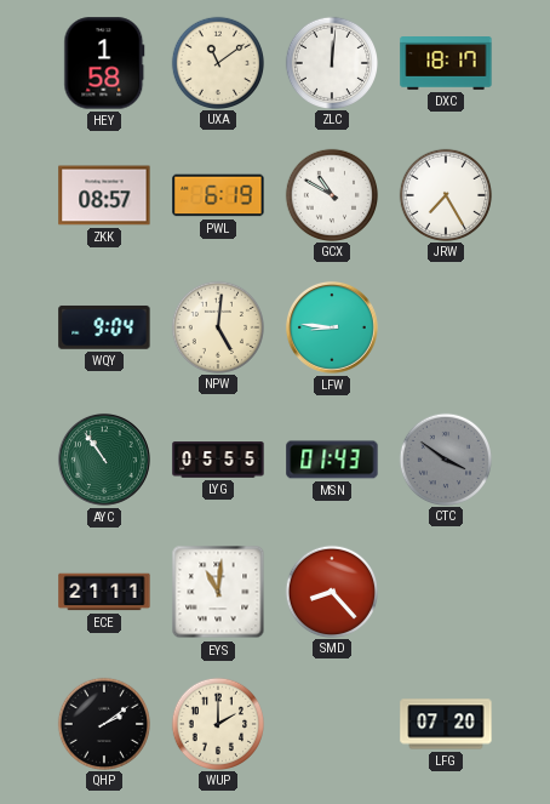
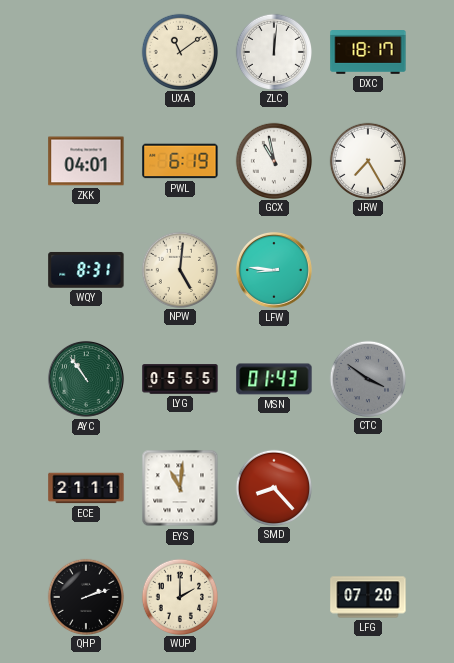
HEY: 1:58 -> none (104, 63)
ZKK: 08:57 -> 04:01 (86, 161)
GCX: 10:50 -> 10:58 (273, 160)
WQY: 9:04 -> 8:31 (86, 270)
QHP: 2:09 -> 2:12 (85, 596)
